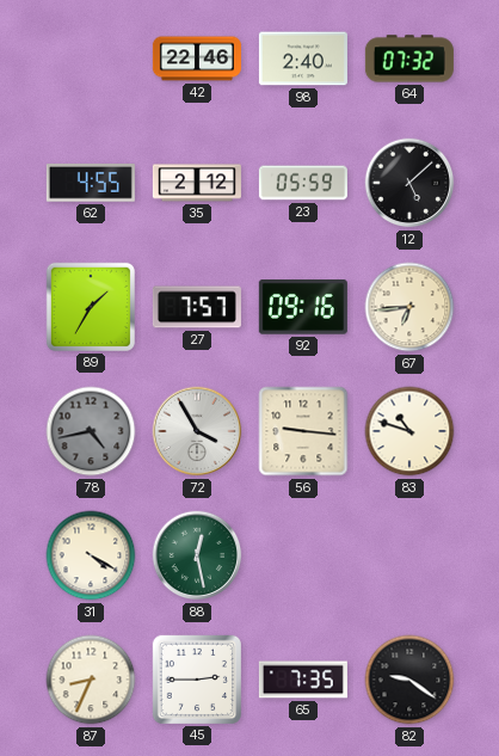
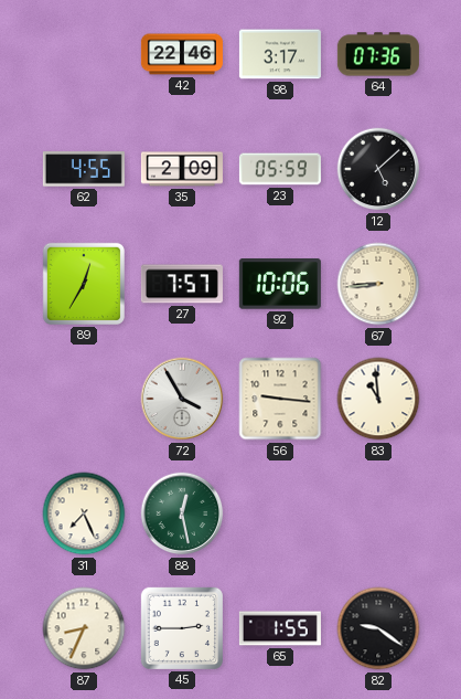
98: 2:40 -> 3:17 (280, 54)
64: 07:32 -> 07:36 (378, 54)
35: 2:12 -> 2:09 (182, 169)
89: 1:35 -> 12:35 (84, 284)
92: 09:16 -> 10:06 (280, 285)
67: 6:44 -> 8:44 (378, 284)
78: 4:43 -> none (91, 431)
83: 10:48 -> 10:59 (378, 399)
31: 4:20 -> 7:26 (84, 513)
65: 7:35 -> 1:55 (280, 628)
